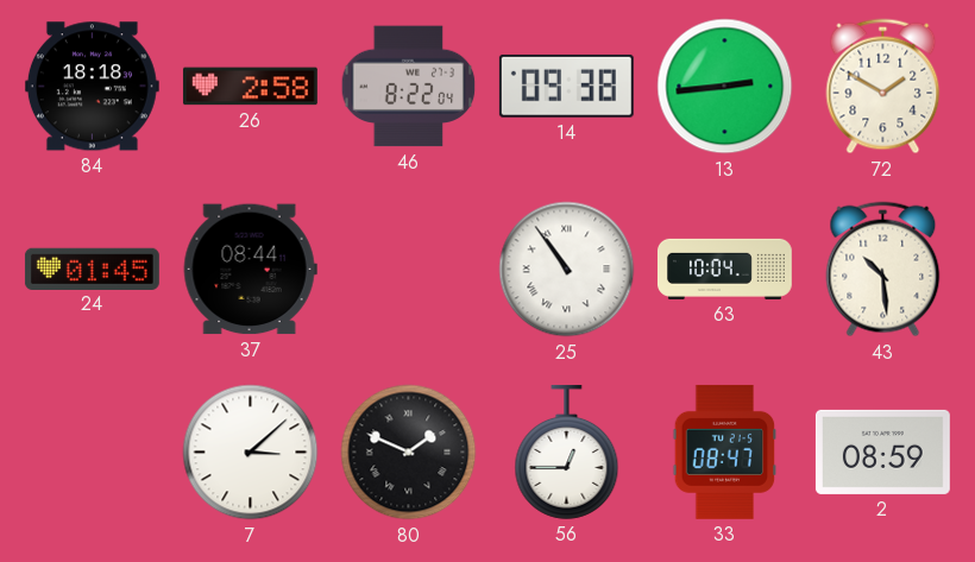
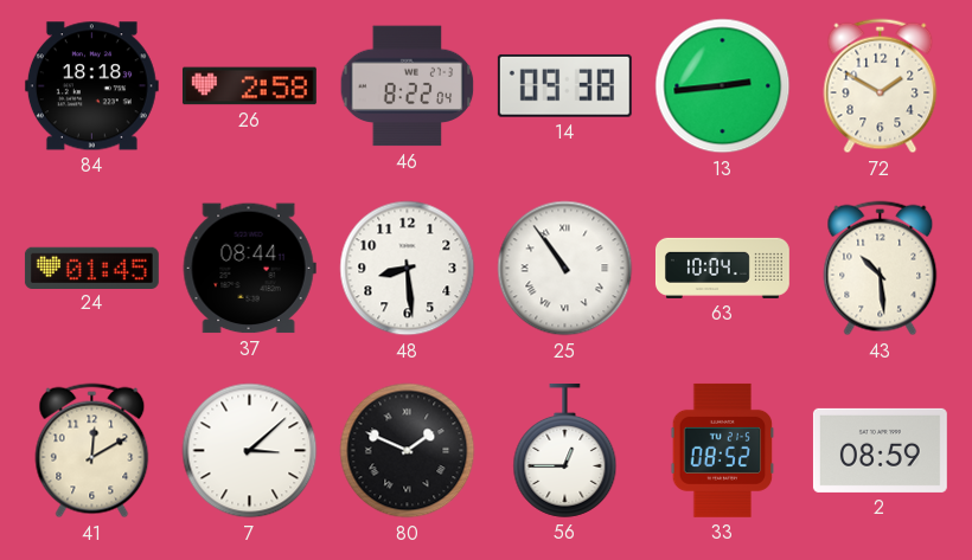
48: none -> 8:29 (408, 269)
41: none -> 12:10 (92, 451)
33: 08:47 -> 08:52 (723, 450)
